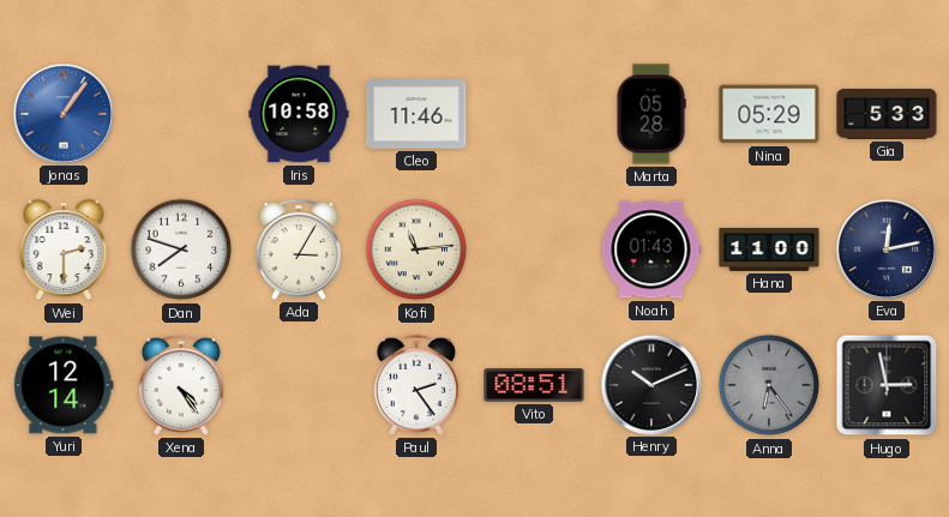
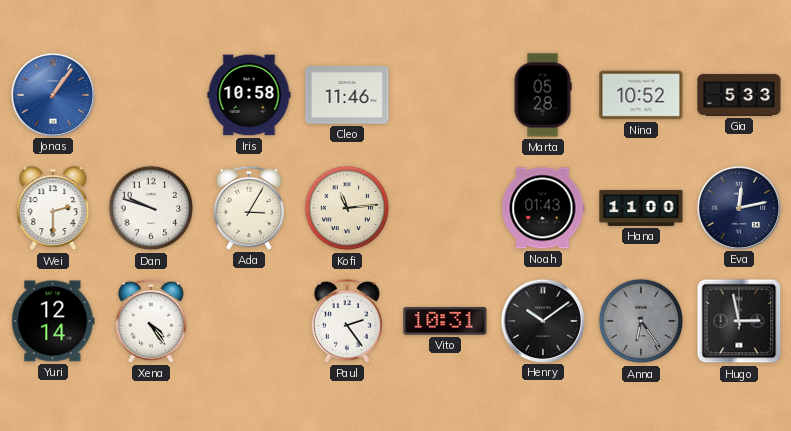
Nina: 05:29 -> 10:52 (641, 95)
Dan: 7:48 -> 9:48 (151, 208)
Vito: 08:51 -> 10:31 (445, 321)
Henry: 10:11 -> 10:09 (542, 320)
